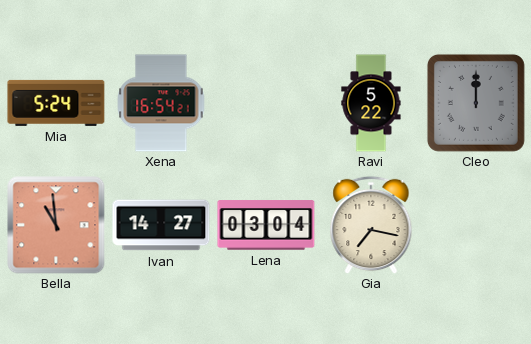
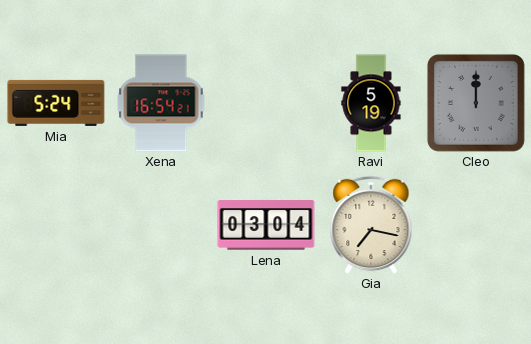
Ravi: 5:22 -> 5:19 (371, 103)
Bella: 10:59 -> none (56, 225)
Ivan: 14:27 -> none (161, 225)
